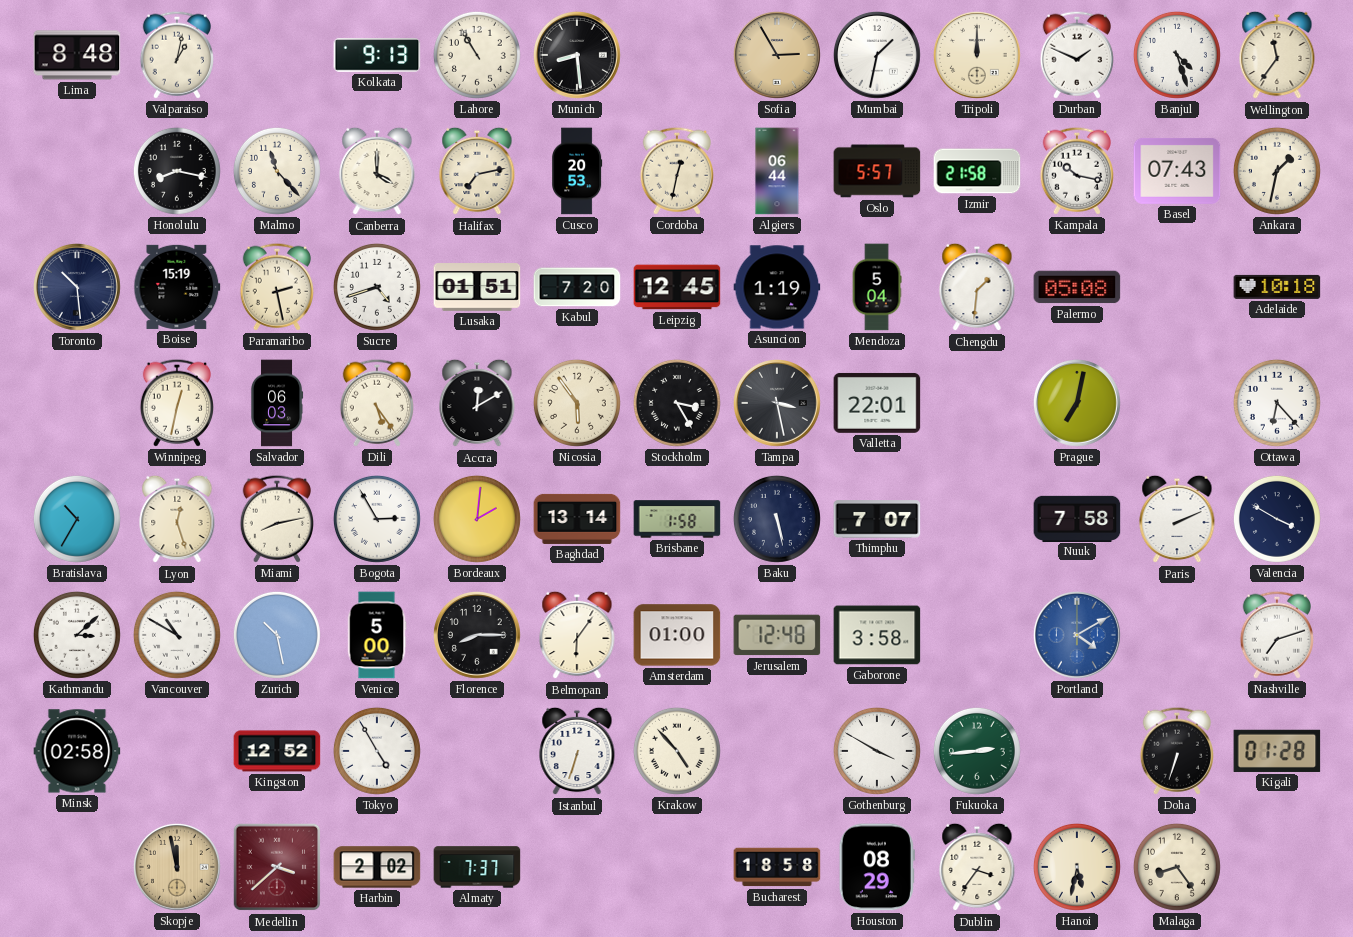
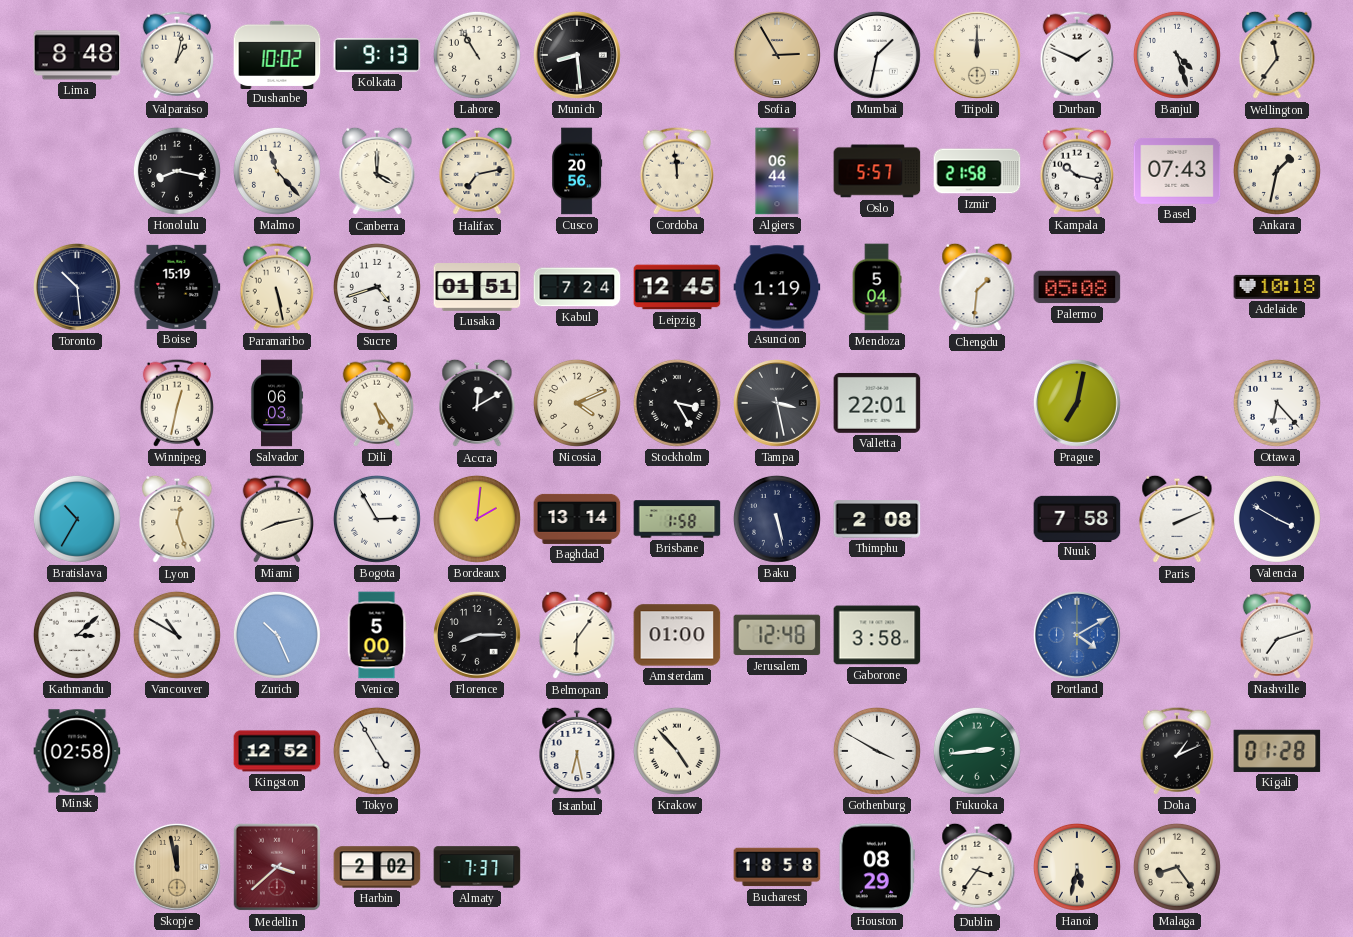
Dushanbe: none -> 10:02 (277, 54)
Cusco: 20:53 -> 20:56 (577, 171)
Cordoba: 12:32 -> 11:59 (677, 171)
Paramaribo: 2:28 -> 5:28 (277, 287)
Kabul: 7:20 -> 7:24 (577, 287)
Nicosia: 5:54 -> 4:11 (577, 403)
Thimphu: 7:07 -> 2:08 (877, 519)
Zurich: 10:28 -> 10:26 (277, 635)
Istanbul: 6:33 -> 6:28 (577, 751)
Doha: 6:33 -> 1:11 (1177, 751)
